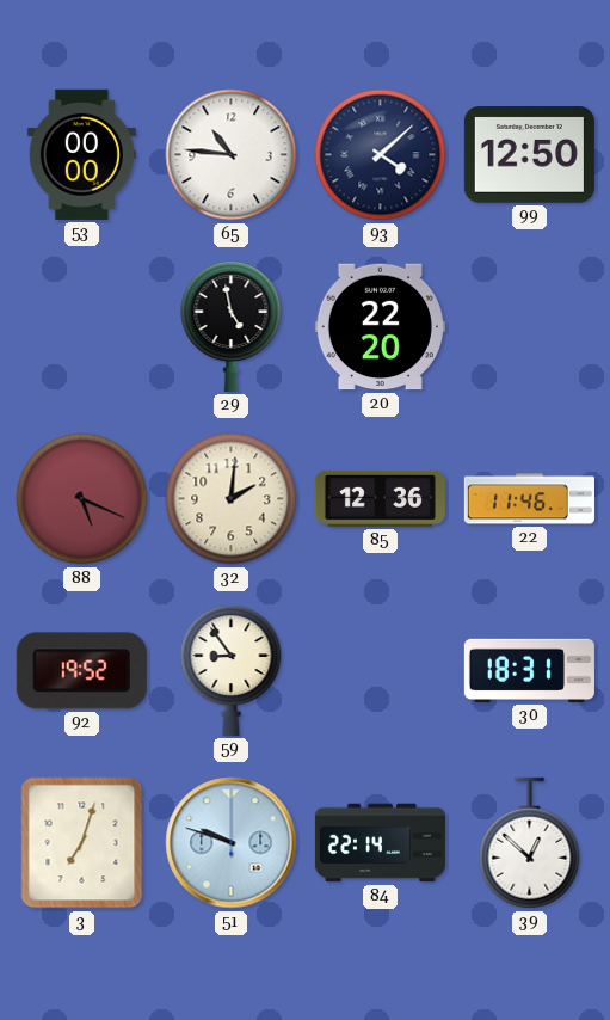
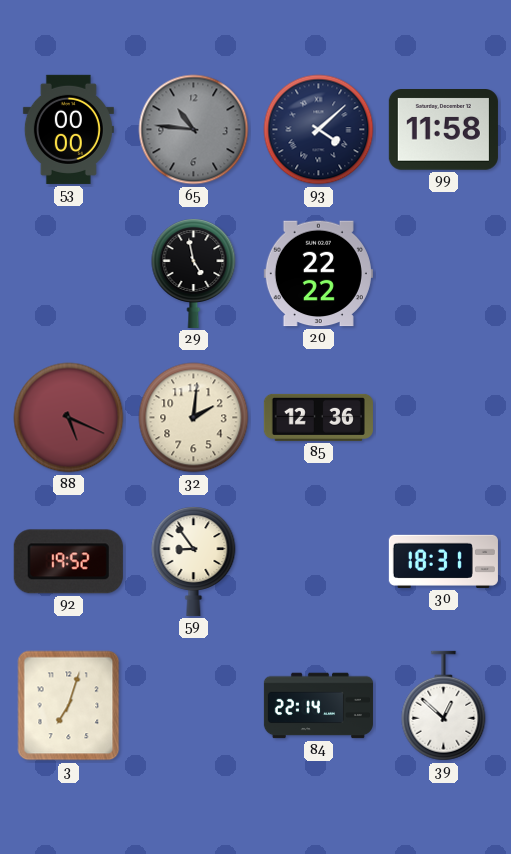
65 dial: white -> grey (194, 130)
99: 12:50 -> 11:58 (443, 130)
20: 22:20 -> 22:22 (318, 274)
22: 11:46 -> none (529, 499)
51: 9:48 -> none (232, 843)
